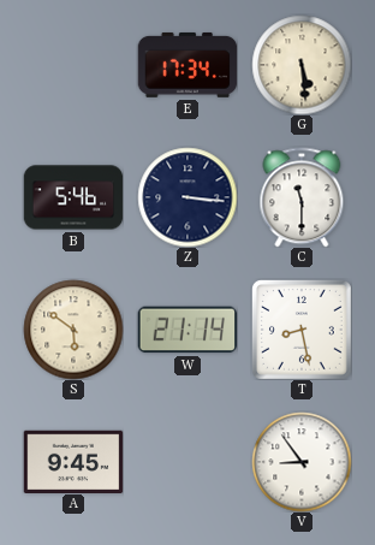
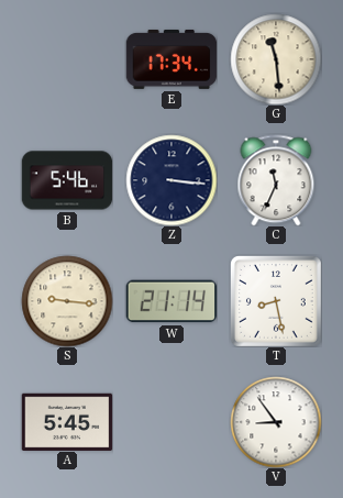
G: 5:29 -> 11:29 (276, 59)
C: 11:30 -> 11:34 (276, 180)
S: 5:51 -> 9:16 (67, 301)
A: 9:45 -> 5:45 (67, 421)
